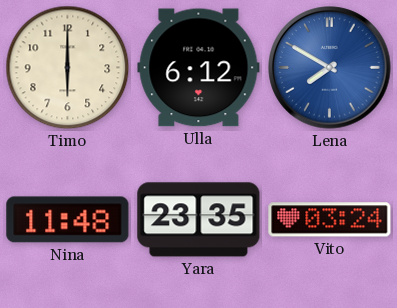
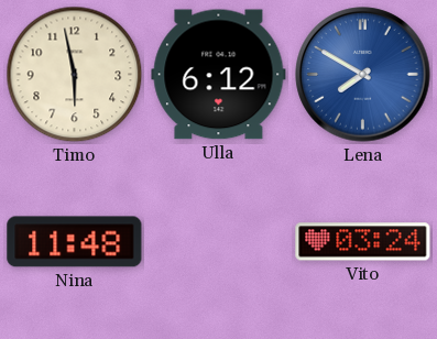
Timo: 6:00 -> 5:58 (75, 75)
Yara: 23:35 -> none (199, 220)
